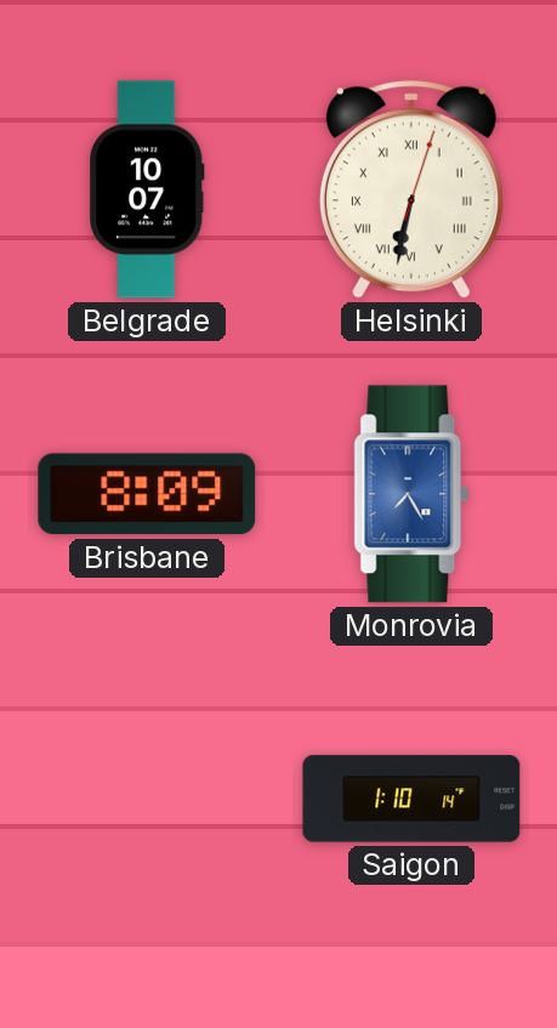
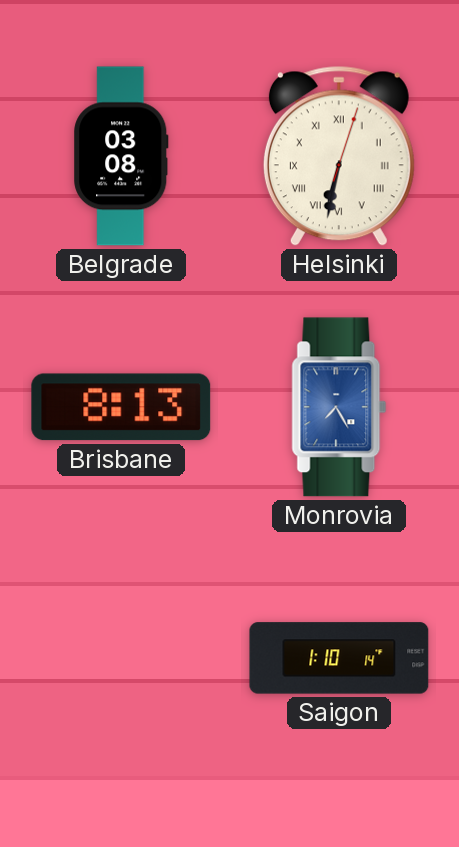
Belgrade: 10:07 -> 03:08 (121, 156)
Brisbane: 8:09 -> 8:13 (121, 407)
